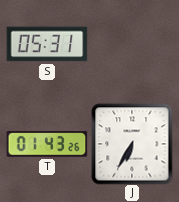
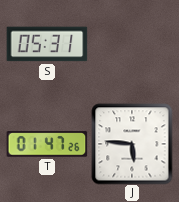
T: 01:43 -> 01:47 (47, 144)
J: 6:35 -> 5:46 (132, 144)
